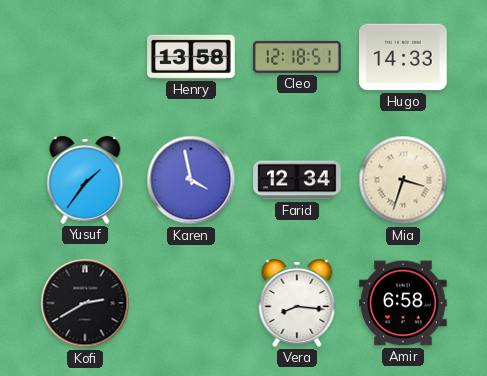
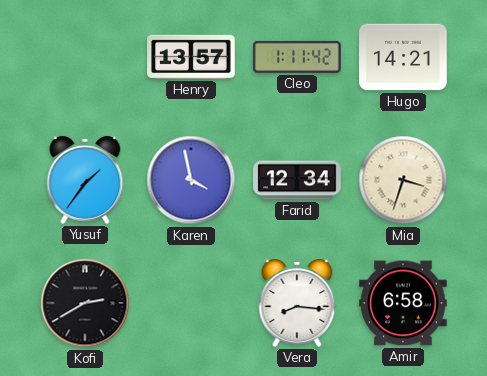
Henry: 13:58 -> 13:57 (191, 57)
Cleo: 12:18 -> 1:11 (297, 57)
Hugo: 14:33 -> 14:21 (403, 57)
